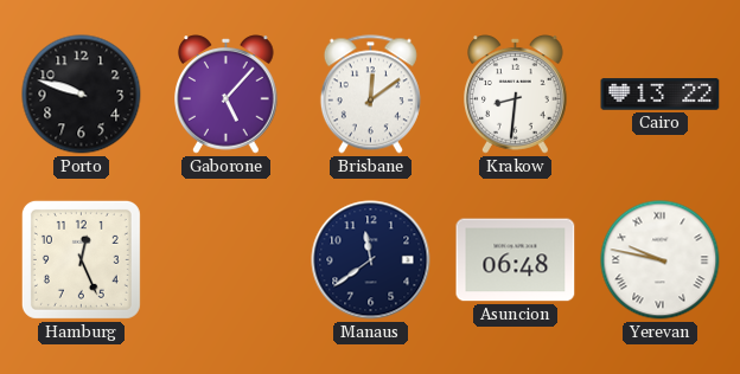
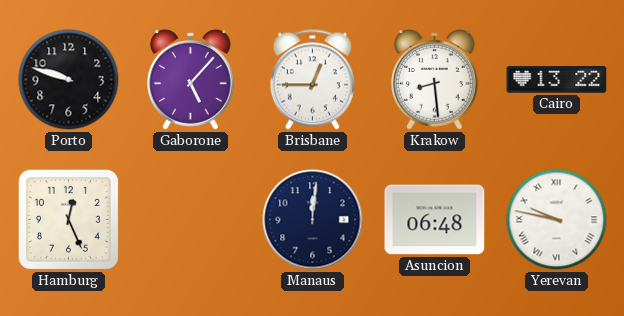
Brisbane: 12:09 -> 12:45 (312, 80)
Krakow: 8:31 -> 8:29 (435, 80)
Manaus: 11:39 -> 12:01 (313, 220)
